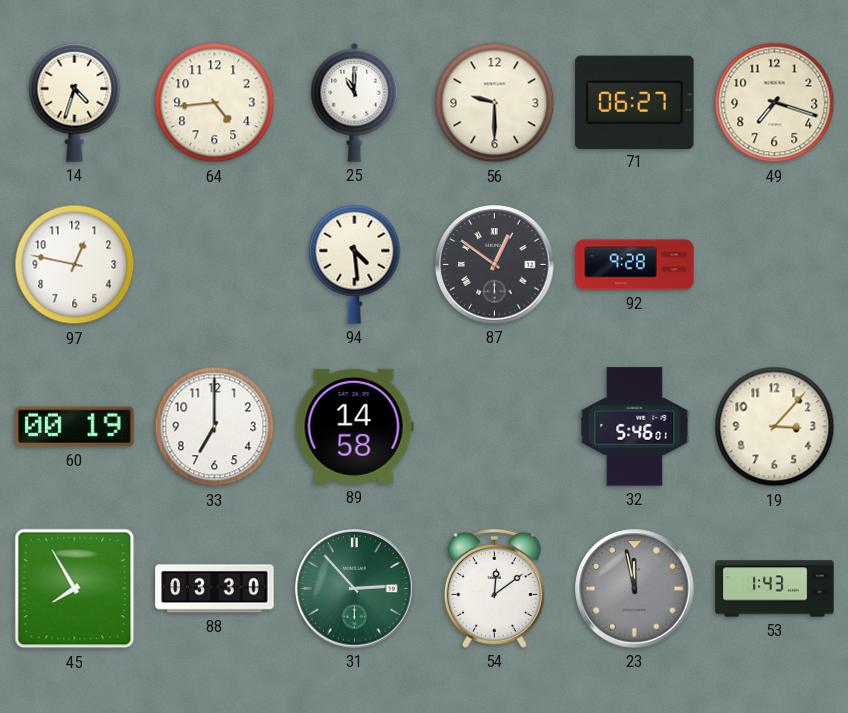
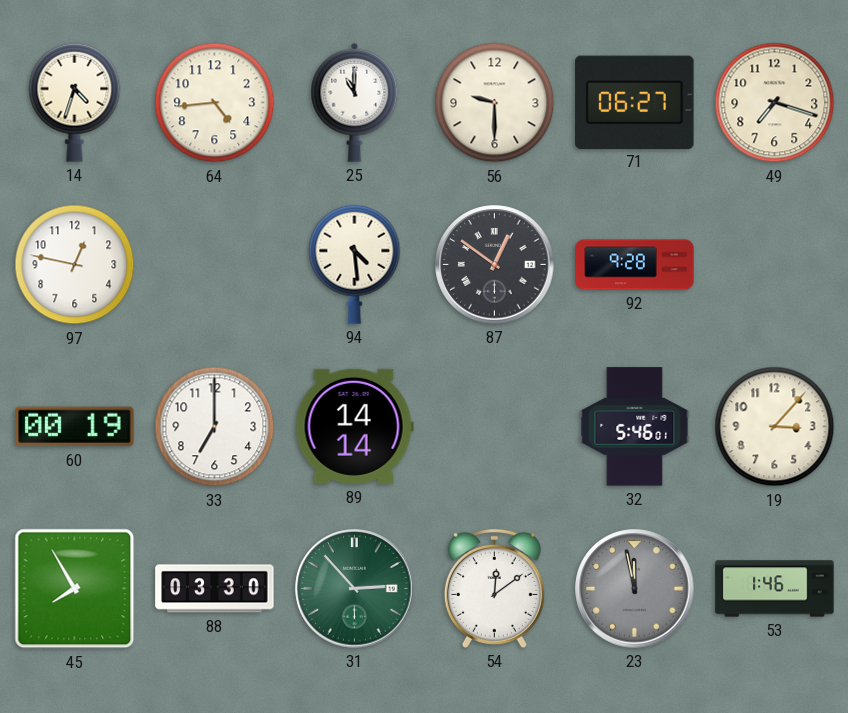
89: 14:58 -> 14:14 (354, 426)
53: 1:43 -> 1:46 (775, 589)
